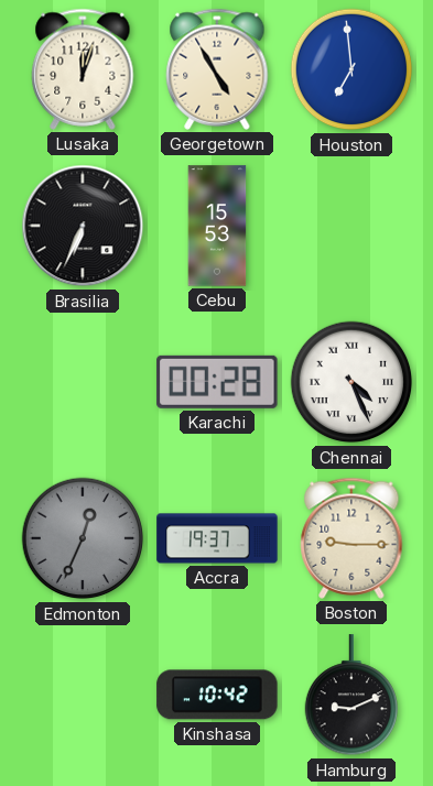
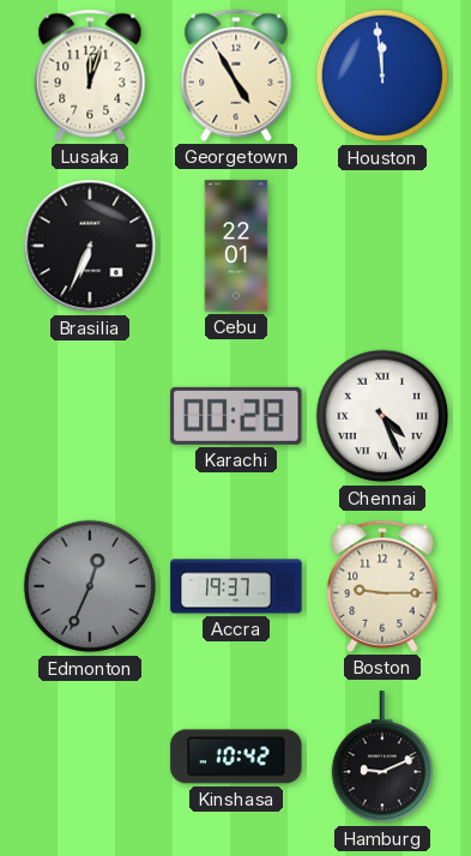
Houston: 6:59 -> 11:59 (382, 76)
Cebu: 15:53 -> 22:01 (236, 246)
